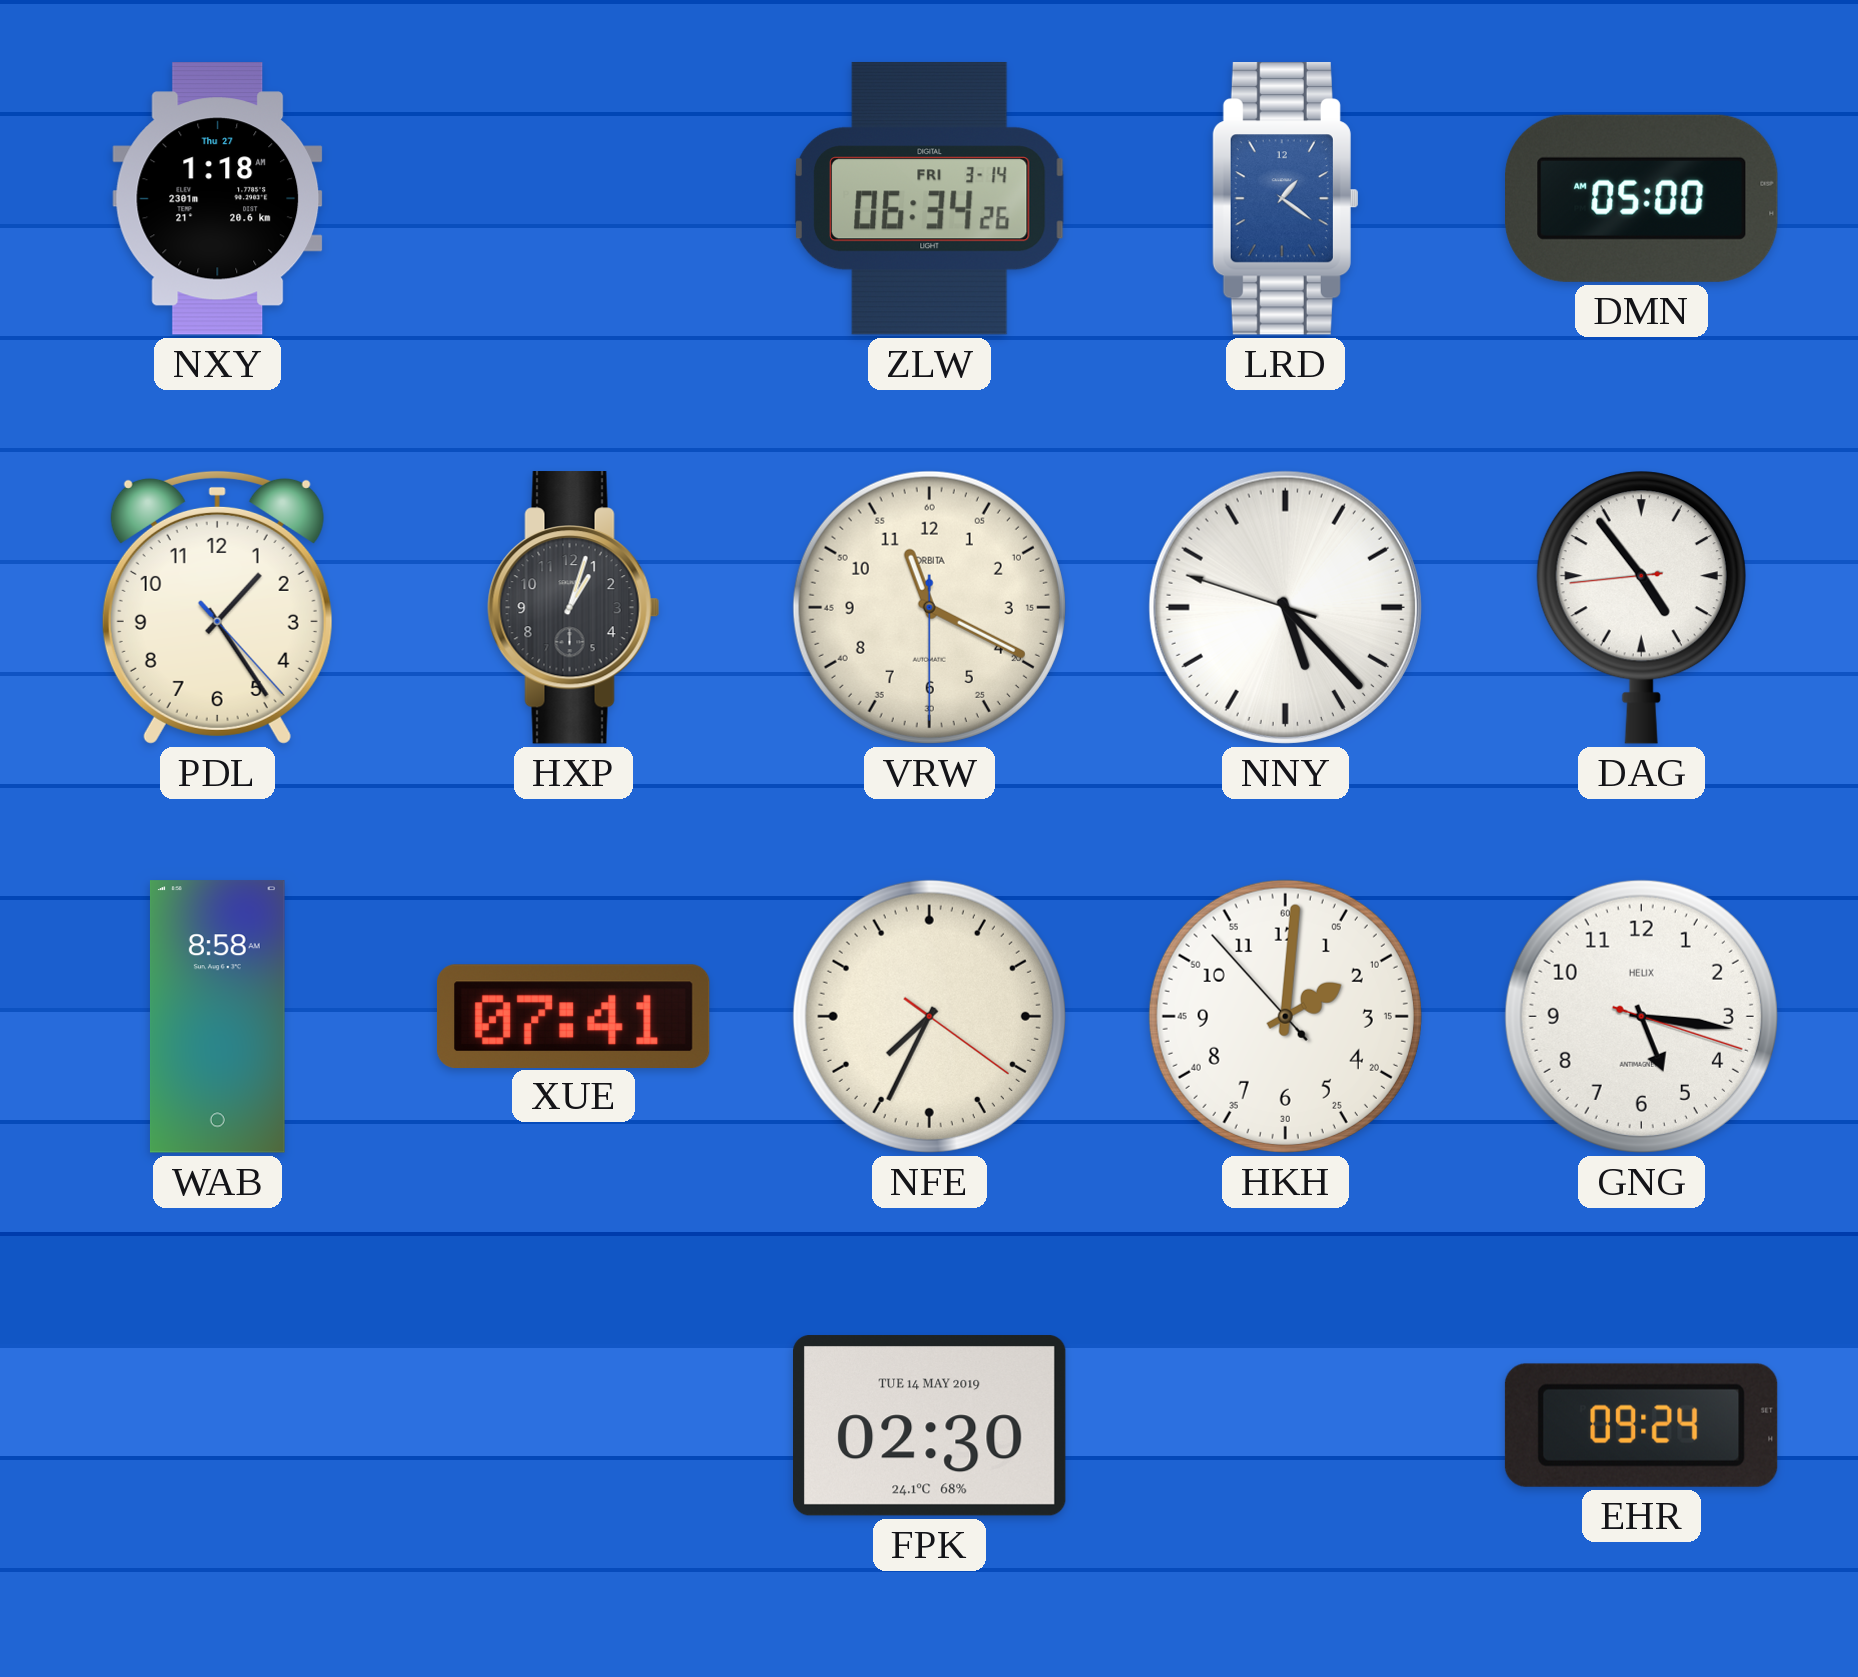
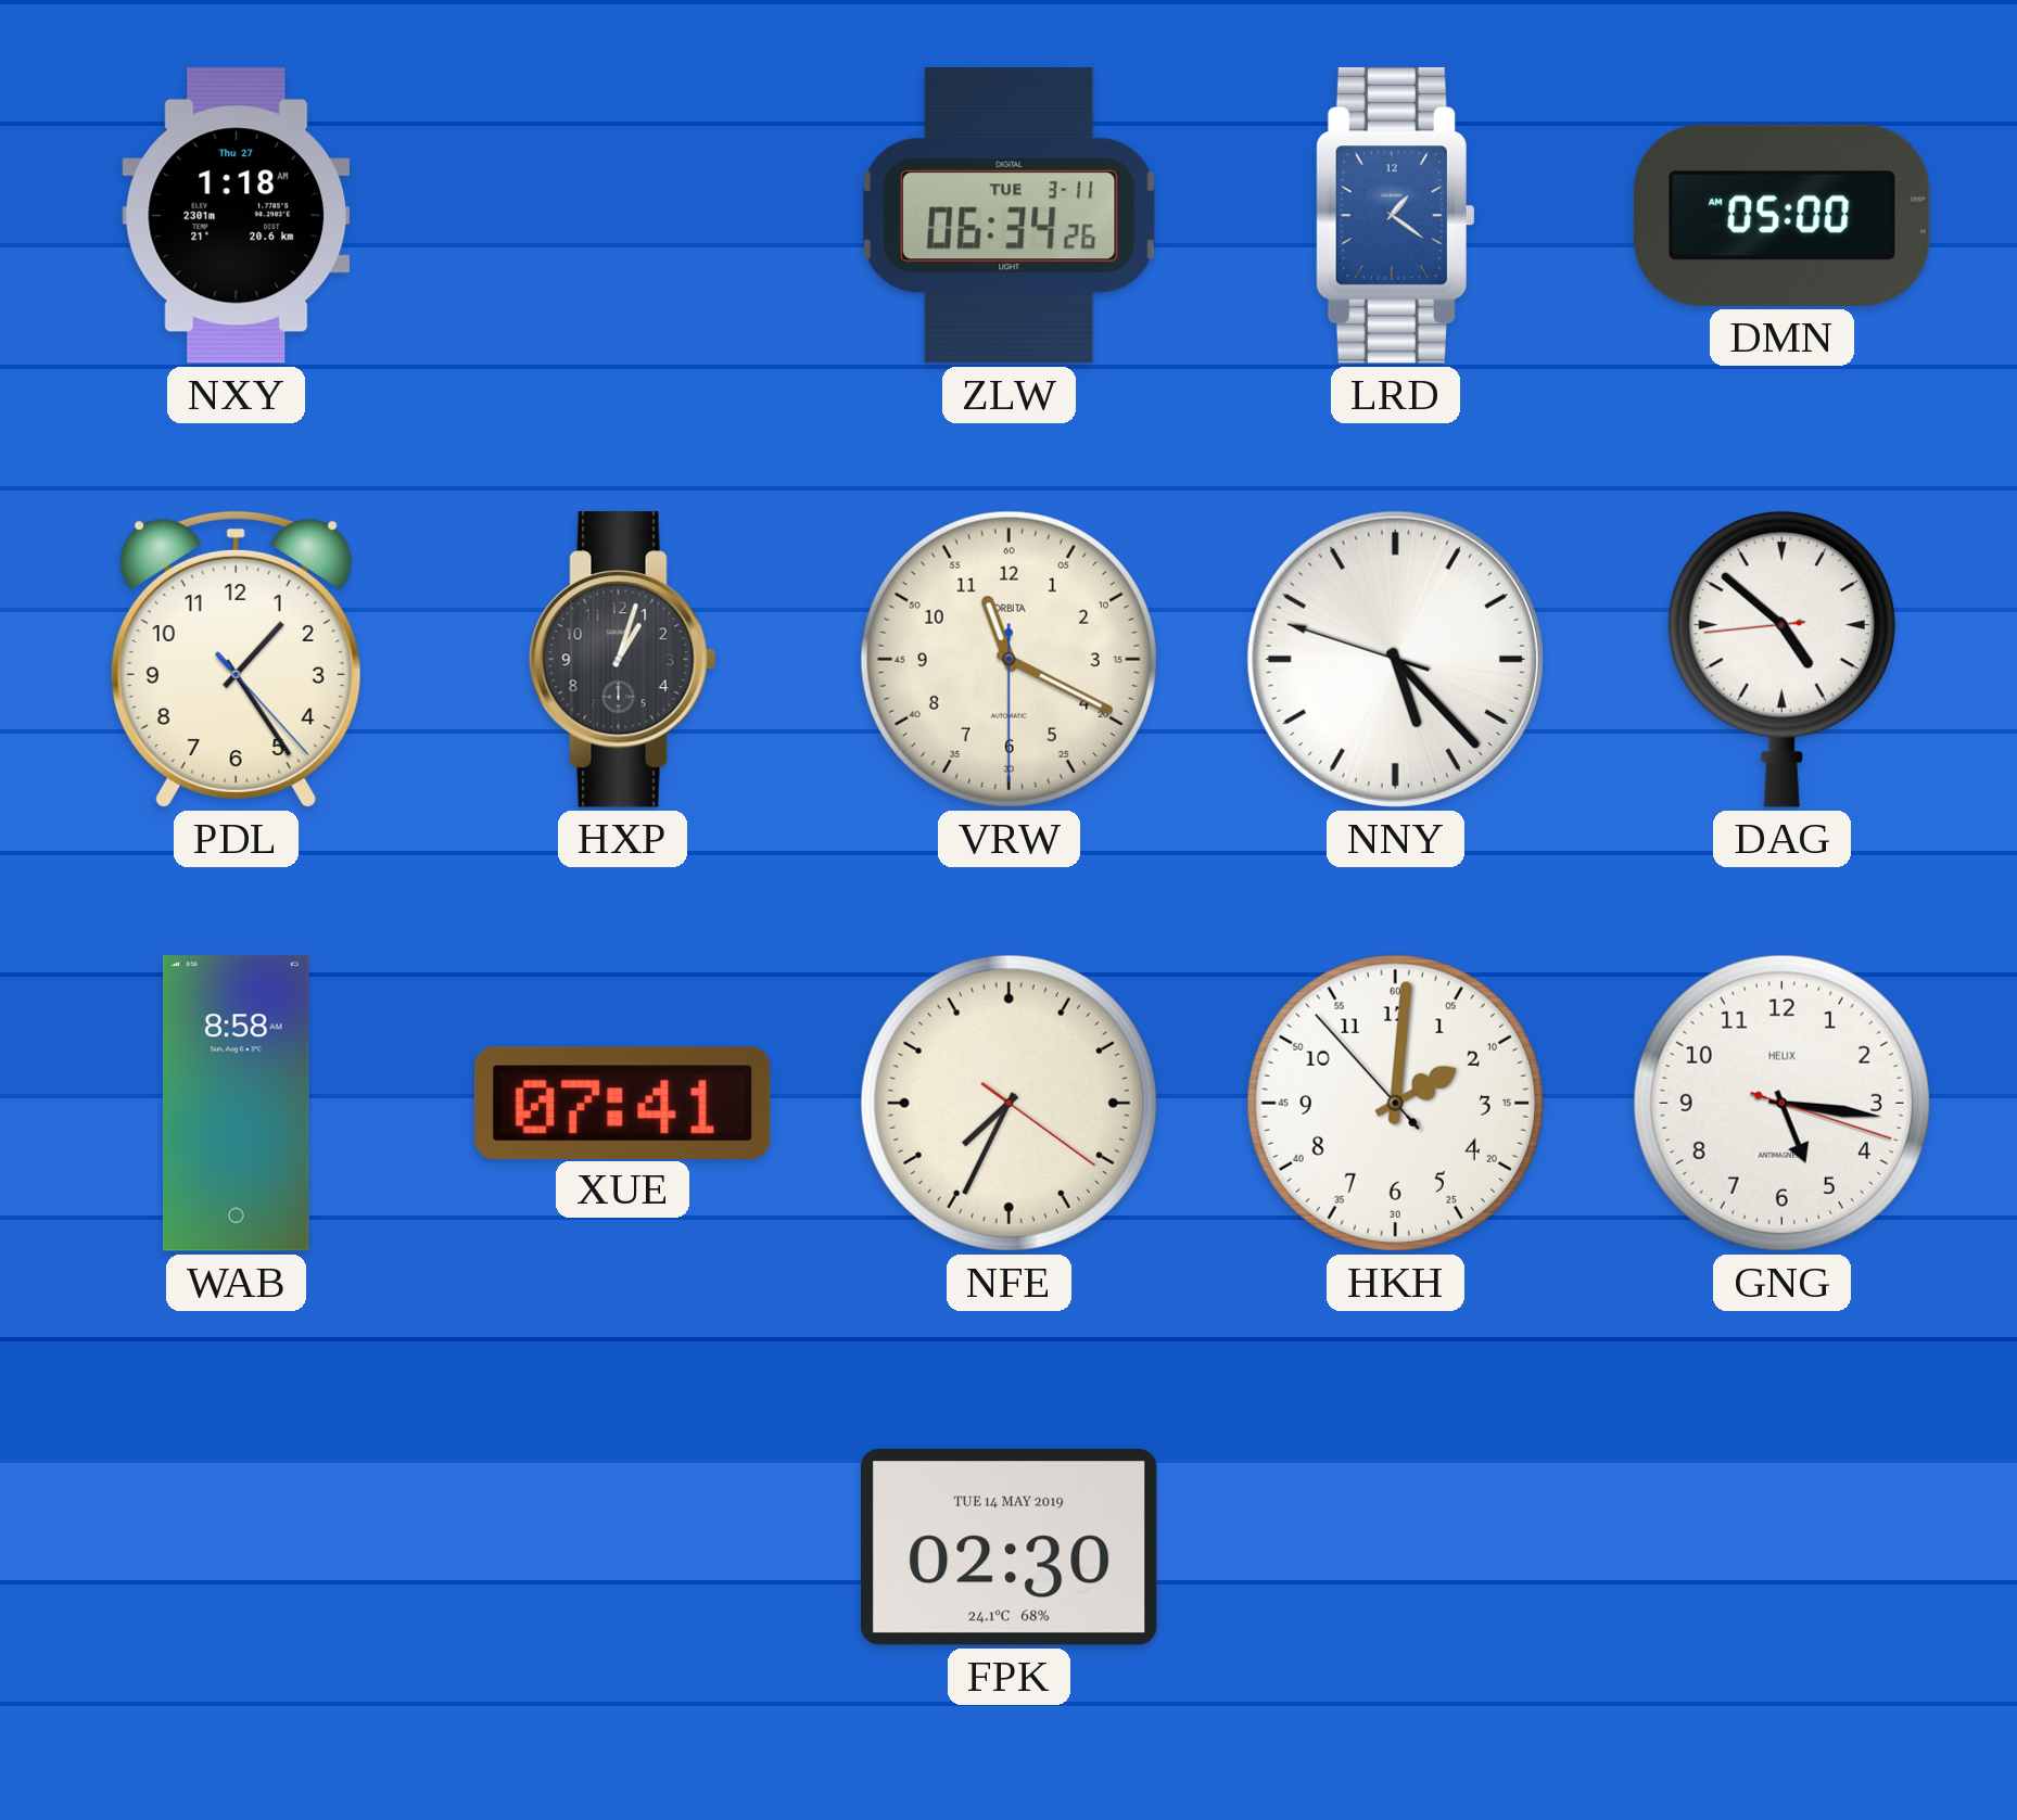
ZLW date: FRI 3-14 -> TUE 3-11 (1008, 215)
DAG: 4:53 -> 4:51 (1781, 659)
EHR: 09:24 -> none (1641, 1425)
